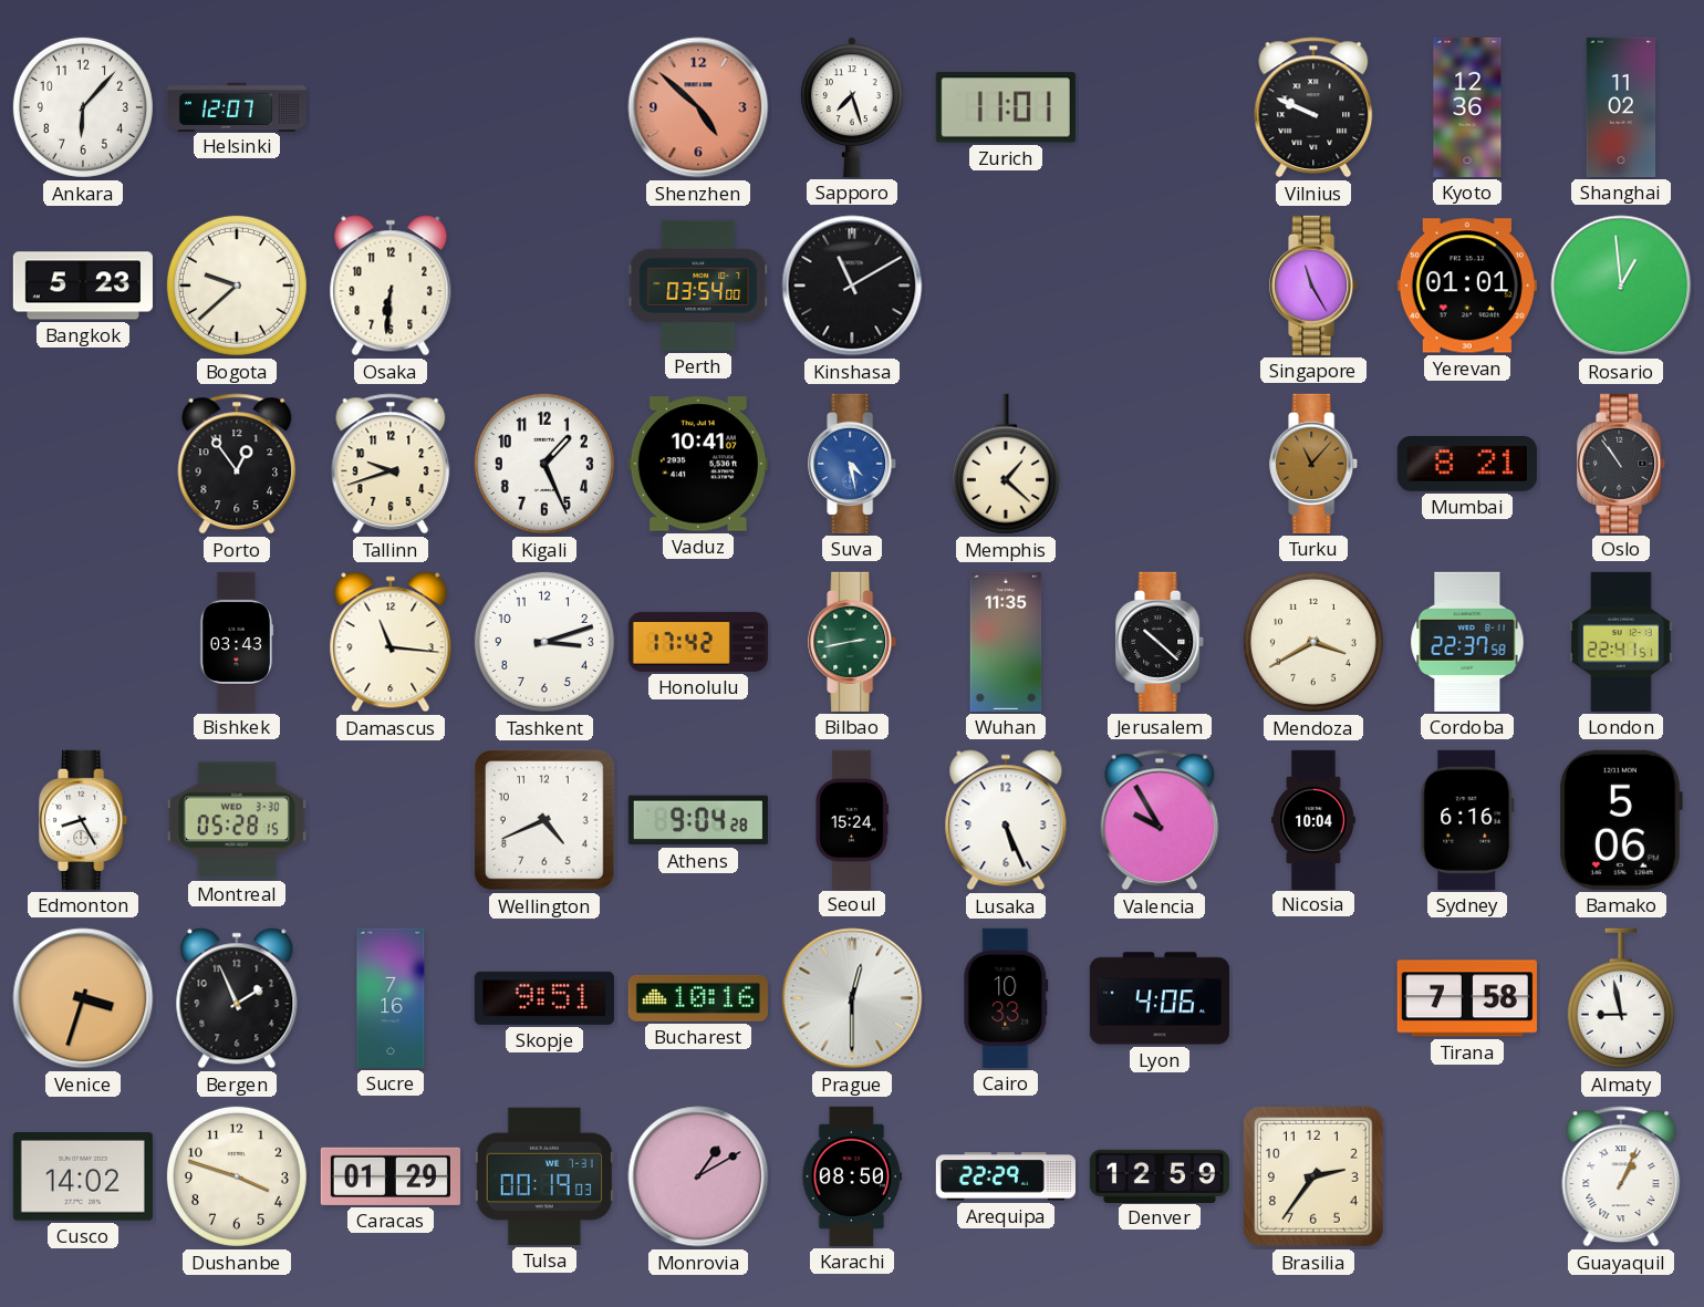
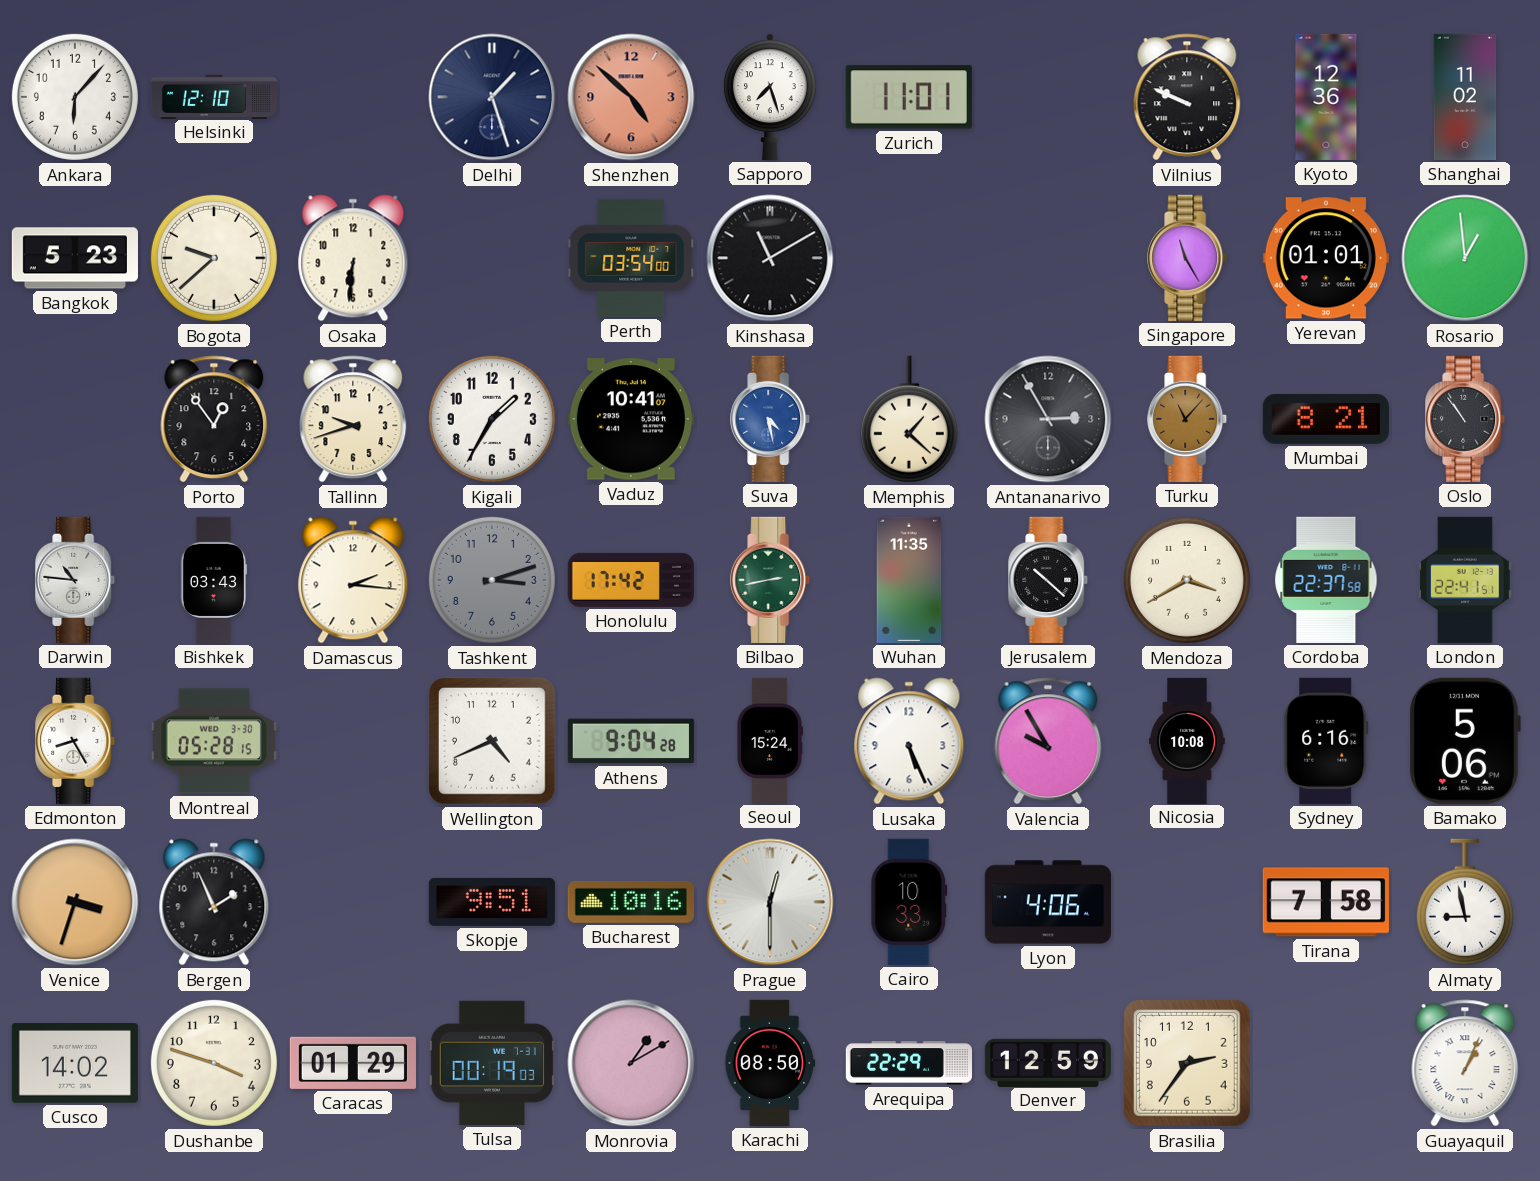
Helsinki: 12:07 -> 12:10 (214, 96)
Delhi: none -> 1:27 (492, 97)
Kigali: 1:26 -> 1:35 (492, 419)
Antananarivo: none -> 2:55 (1048, 419)
Darwin: none -> 10:46 (76, 580)
Damascus: 11:16 -> 2:16 (353, 580)
Tashkent dial: white -> grey (492, 580)
Nicosia: 10:04 -> 10:08 (1187, 740)
Sucre: 7:16 -> none (391, 998)
